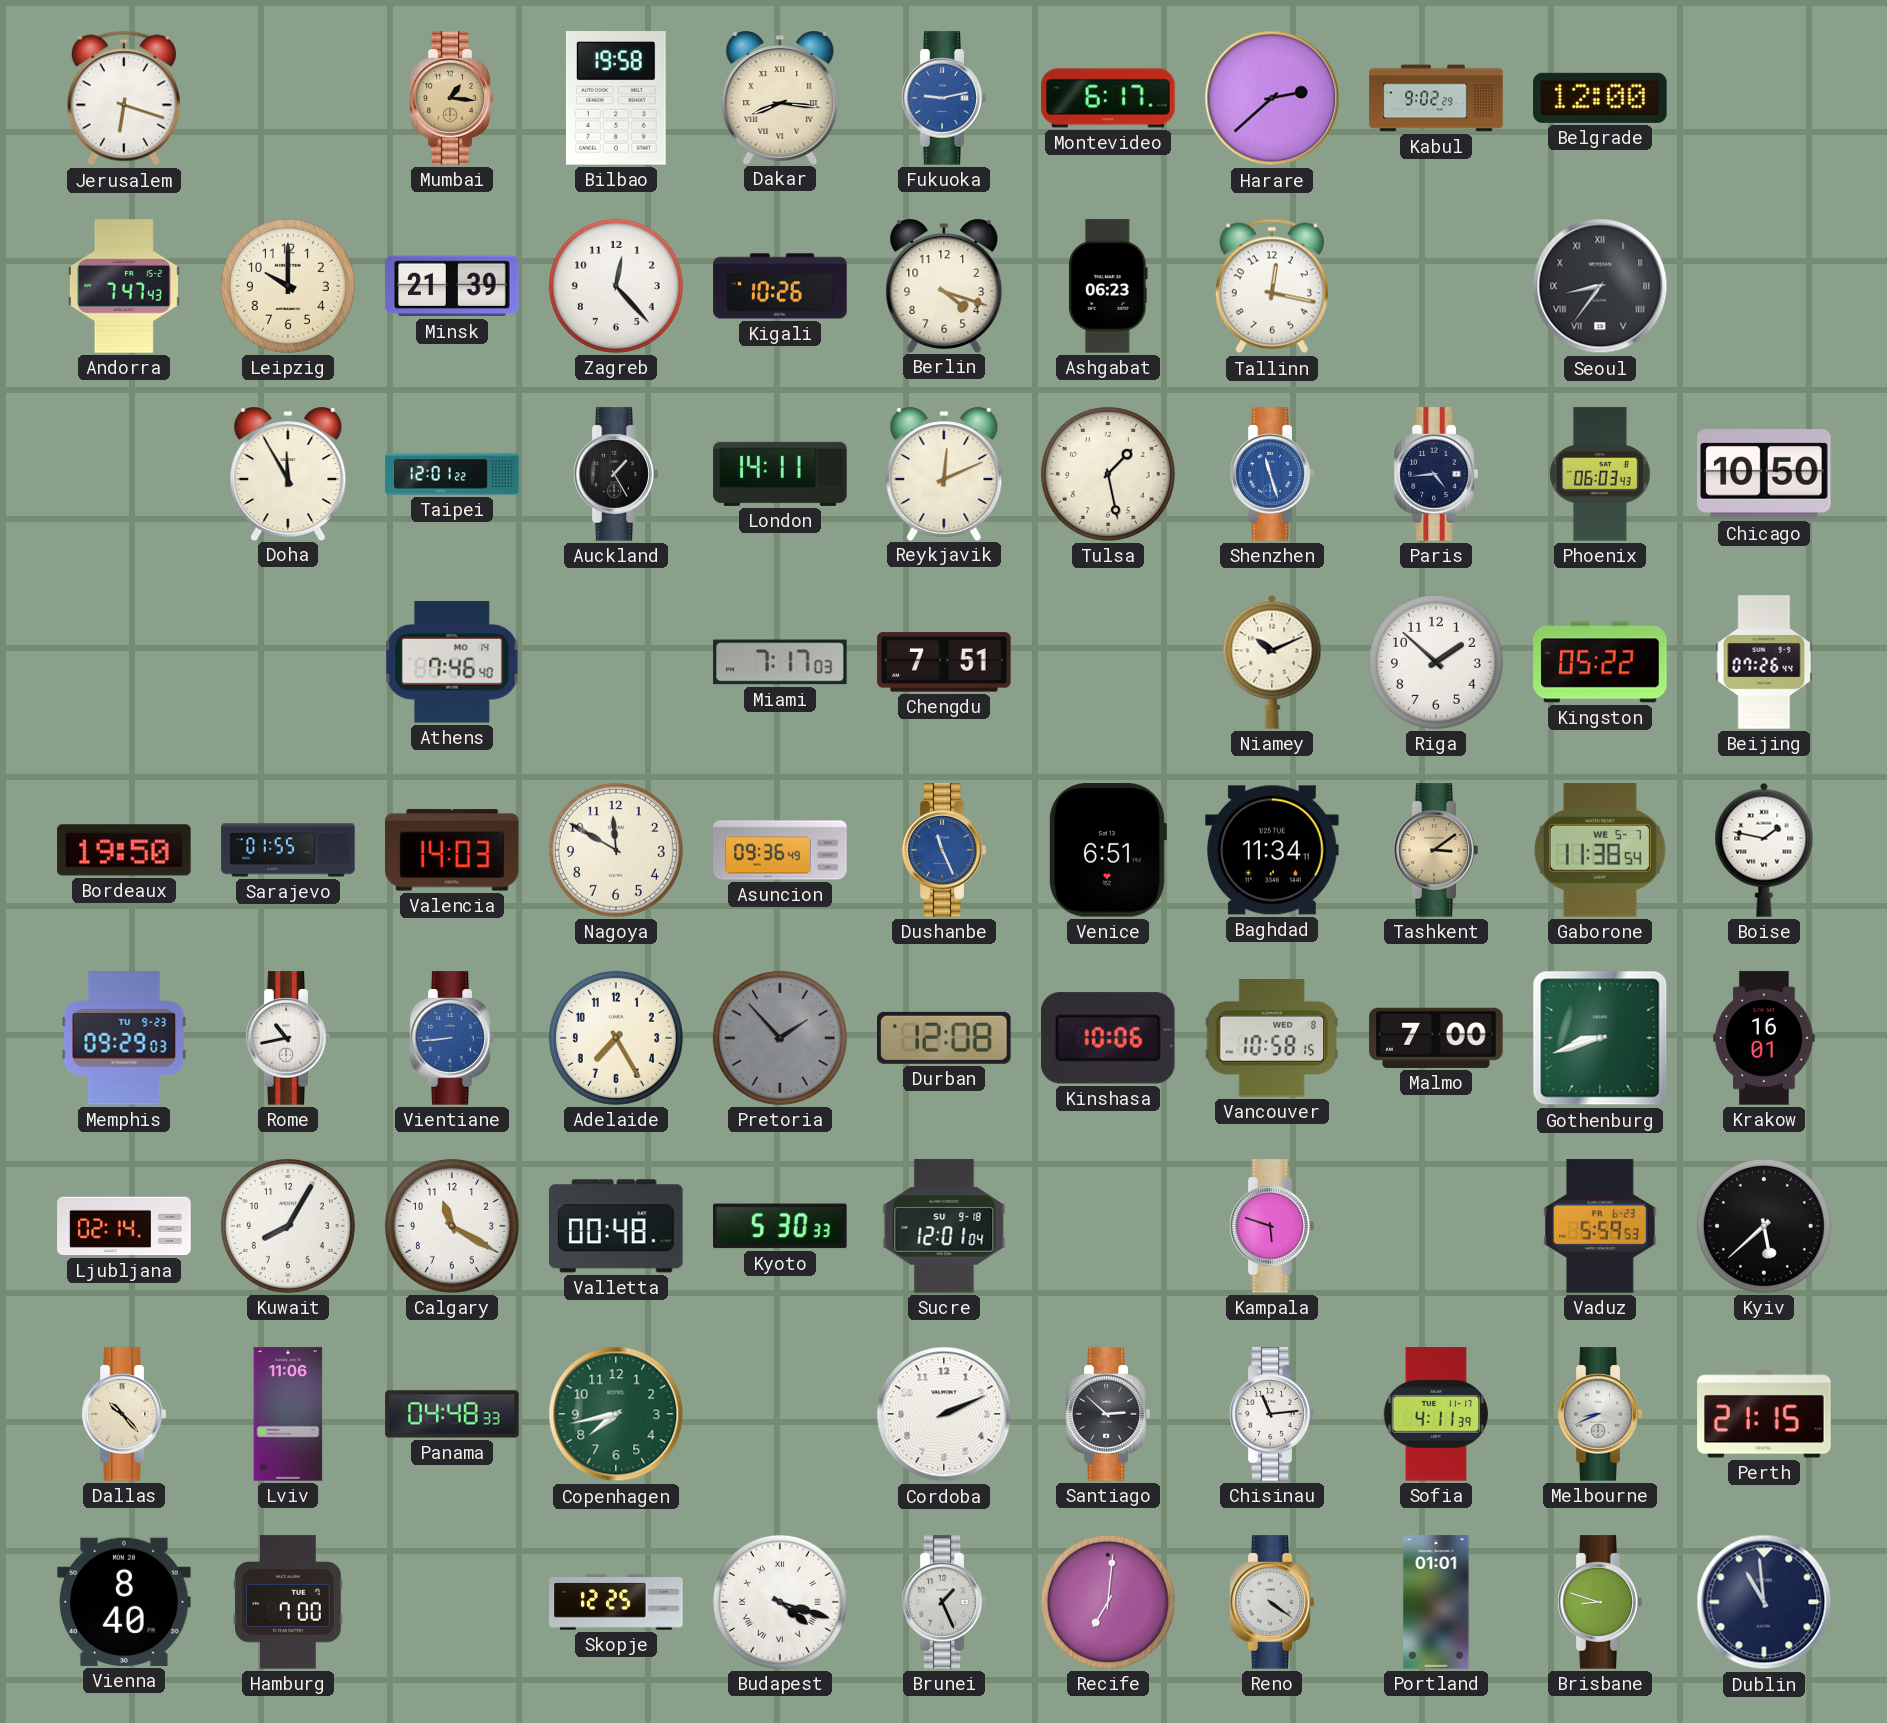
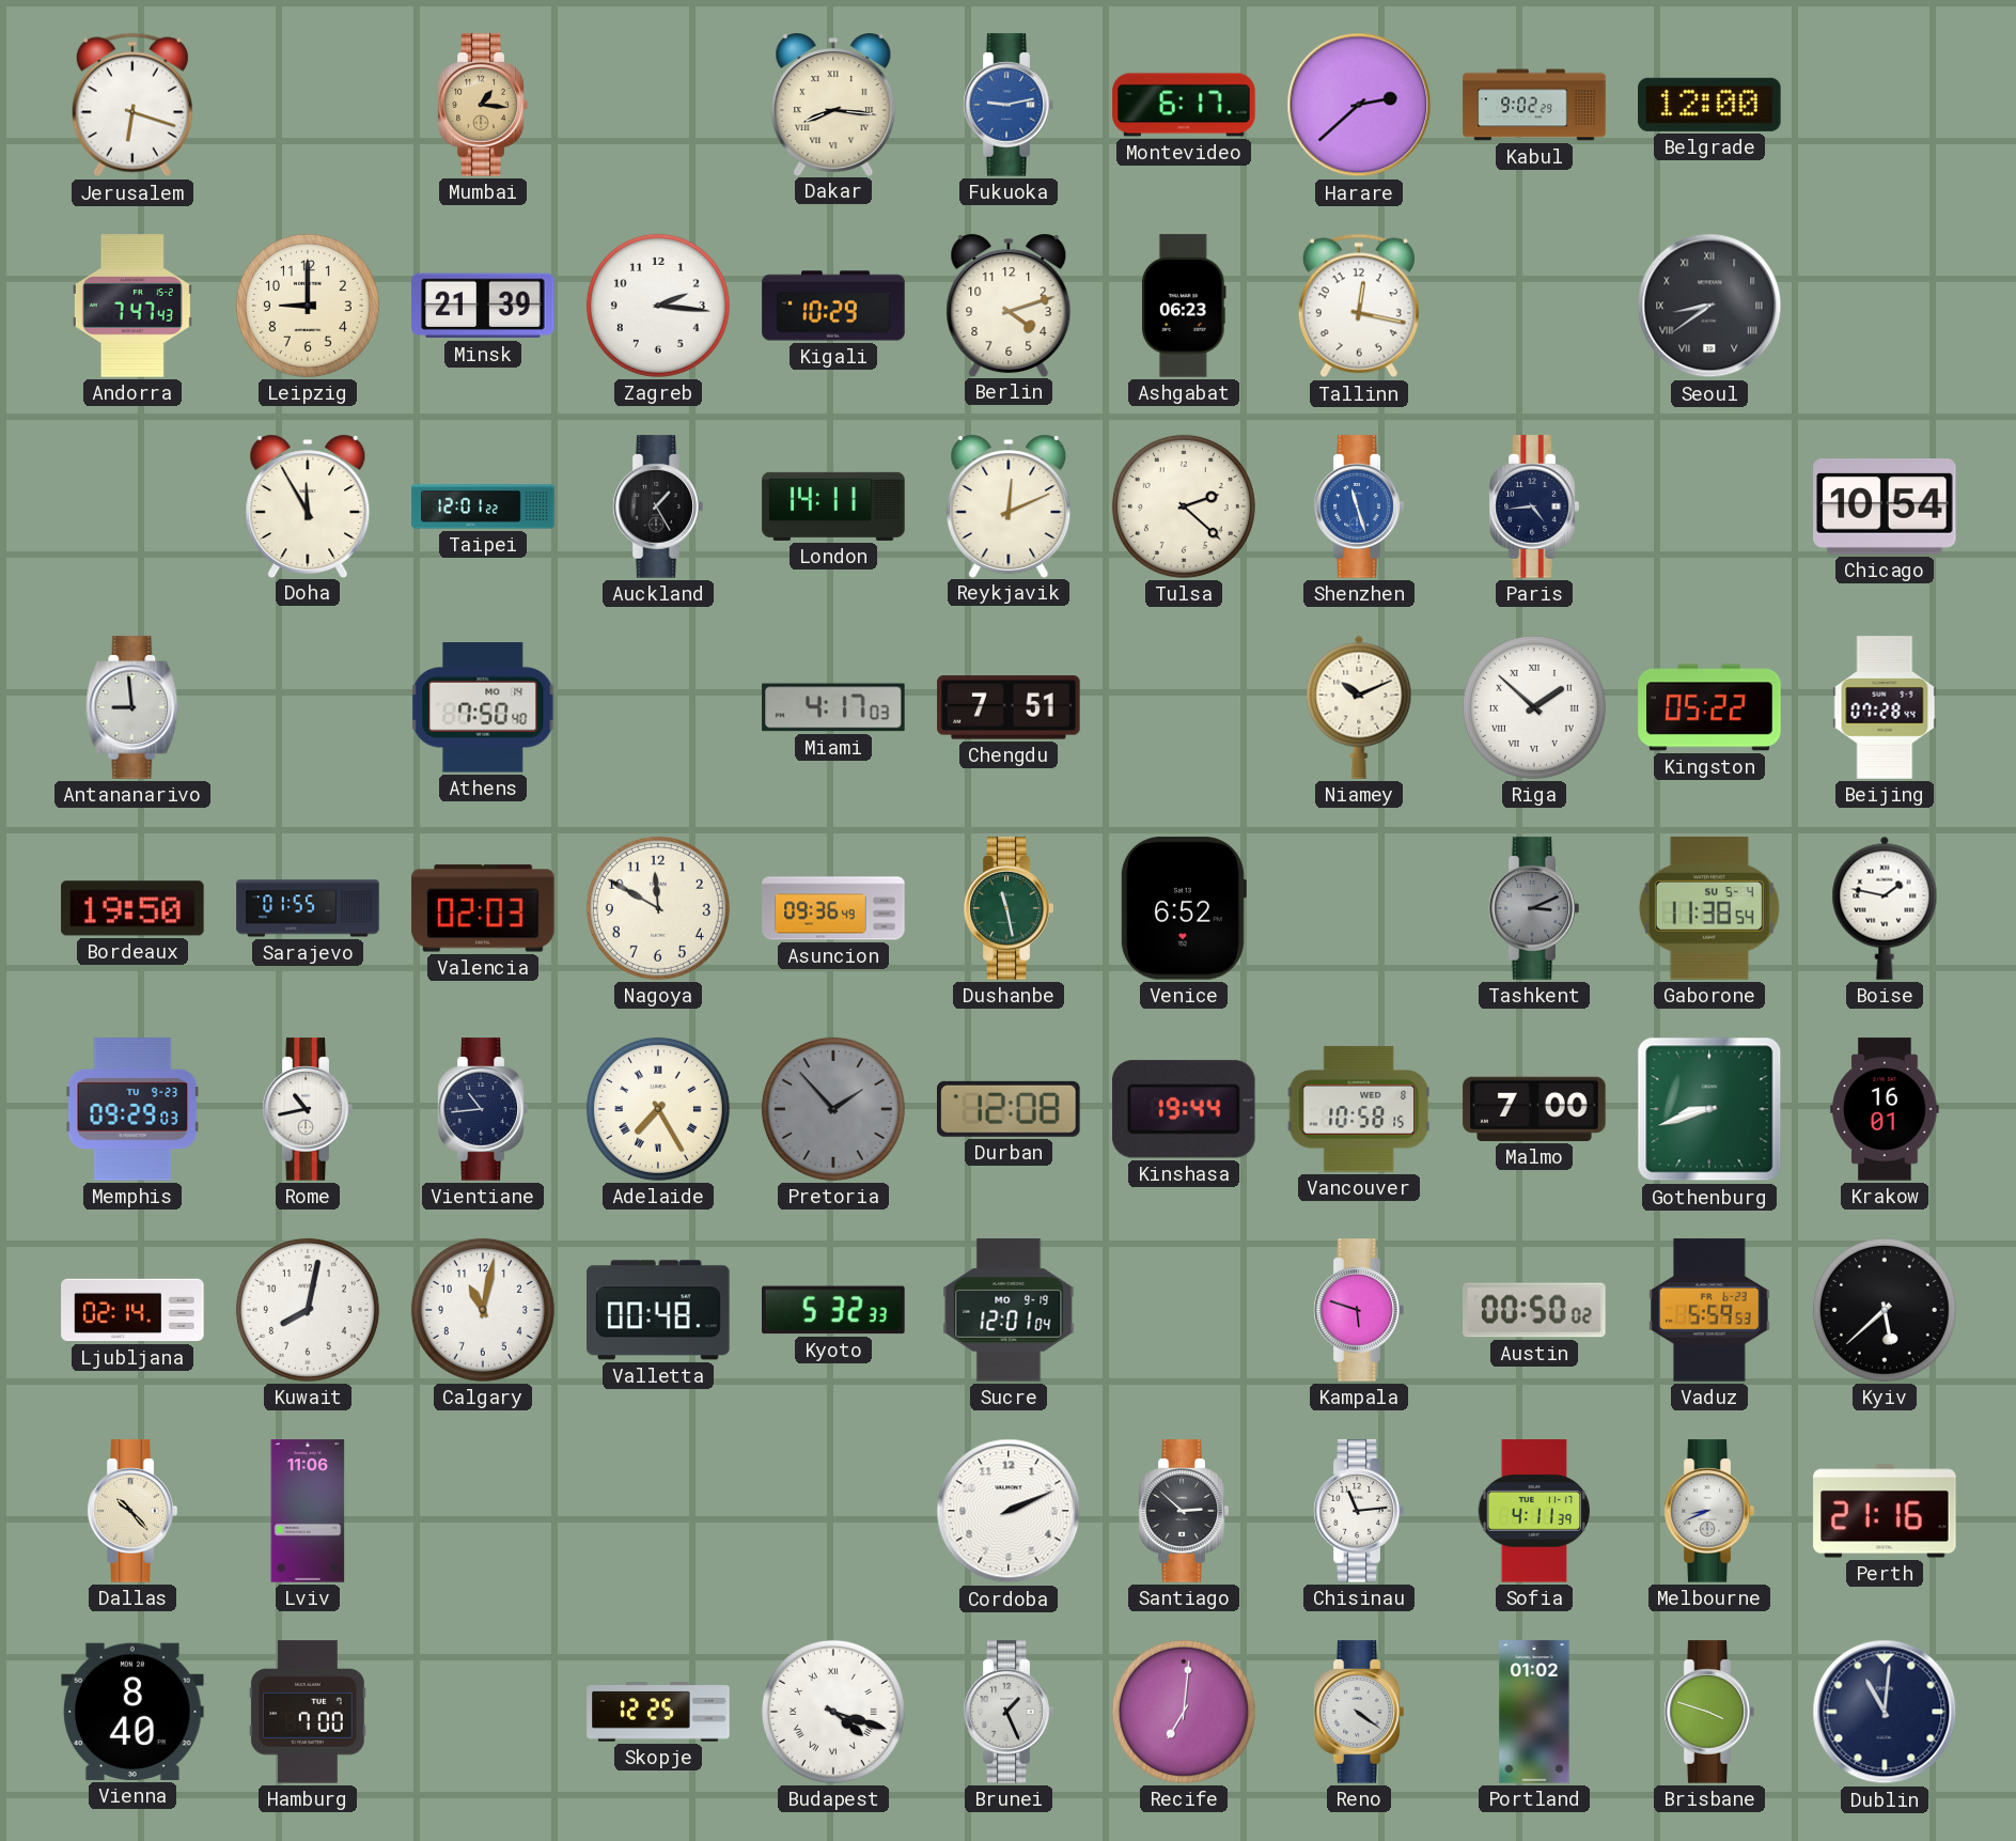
Bilbao: 19:58 -> none (616, 98)
Leipzig: 10:00 -> 9:00 (308, 306)
Zagreb: 12:23 -> 2:16 (658, 306)
Kigali: 10:26 -> 10:29 (833, 306)
Berlin: 4:18 -> 4:12 (1009, 305)
Seoul: 8:36 -> 8:39 (1709, 306)
Tulsa: 1:28 -> 2:22 (1184, 506)
Phoenix: 06:03 -> none (1601, 474)
Chicago: 10:50 -> 10:54 (1885, 506)
Antananarivo: none -> 8:59 (132, 707)
Athens: 7:46 -> 7:50 (483, 707)
Miami: 7:17 -> 4:17 (833, 707)
Riga numerals: Arabic -> Roman (1534, 707)
Beijing: 07:26 -> 07:28 (1885, 707)
Valencia: 14:03 -> 02:03 (483, 908)
Dushanbe: 11:26 -> 11:28 (1009, 908)
Dushanbe dial: blue -> green (1009, 908)
Venice: 6:51 -> 6:52 (1183, 908)
Baghdad: 11:34 -> none (1272, 850)
Tashkent: 3:09 -> 3:11 (1534, 908)
Tashkent dial: champagne -> grey (1534, 908)
Gaborone date: WE 5-7 -> SU 5-4 (1709, 908)
Vientiane: 8:44 -> 10:44 (483, 1109)
Vientiane dial: blue -> navy (483, 1109)
Adelaide numerals: Arabic -> Roman (658, 1109)
Kinshasa: 10:06 -> 19:44 (1185, 1109)
Kuwait: 8:05 -> 8:02 (308, 1310)
Calgary: 11:20 -> 11:02 (483, 1310)
Kyoto: 5:30 -> 5:32 (833, 1310)
Sucre date: SU 9-18 -> MO 9-19 (1009, 1310)
Austin: none -> 00:50 (1534, 1310)
Panama: 04:48 -> none (452, 1414)
Copenhagen: 7:43 -> none (616, 1414)
Perth: 21:15 -> 21:16 (1885, 1511)
Portland: 01:01 -> 01:02 (1534, 1712)
Brisbane: 8:48 -> 3:48 (1709, 1712)
Dublin: 10:59 -> 11:01 (1885, 1712)
